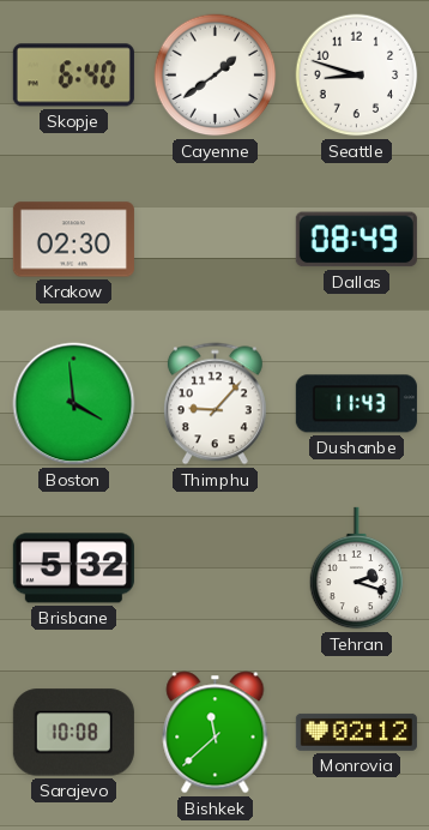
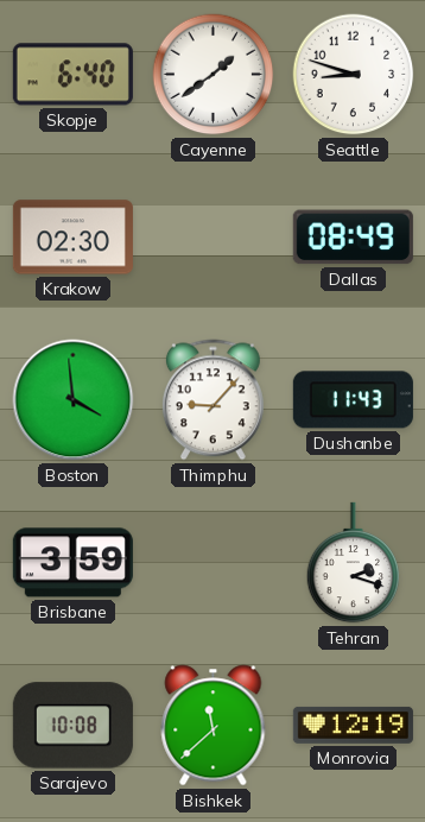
Brisbane: 5:32 -> 3:59 (72, 563)
Monrovia: 02:12 -> 12:19 (353, 725)
